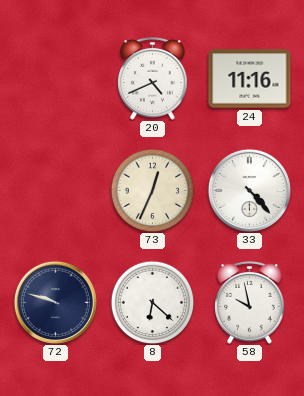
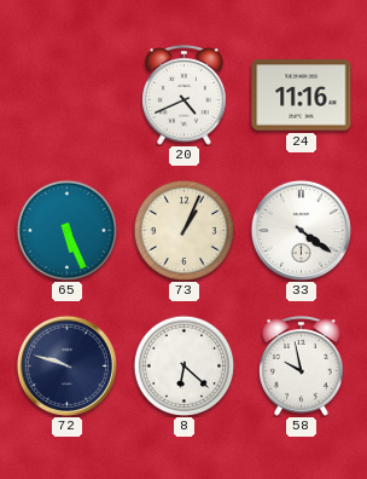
65: none -> 5:26 (66, 230)
73: 12:34 -> 1:04 (183, 230)
33: 4:23 -> 4:21 (301, 230)
